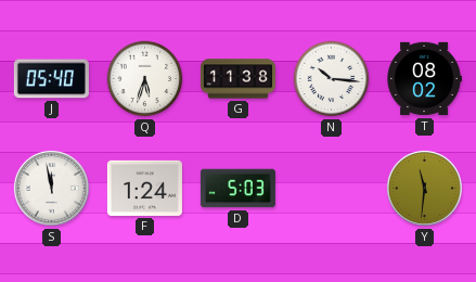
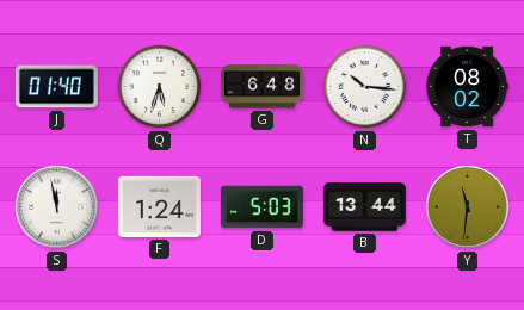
J: 05:40 -> 01:40 (56, 87)
G: 11:38 -> 6:48 (261, 87)
B: none -> 13:44 (364, 207)
